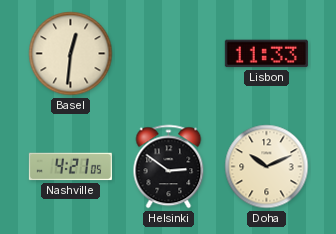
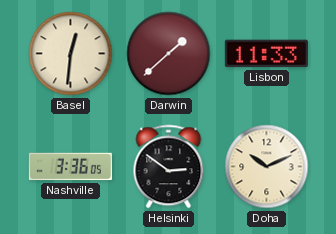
Darwin: none -> 1:38 (169, 54)
Nashville: 4:21 -> 3:36 (70, 167)
